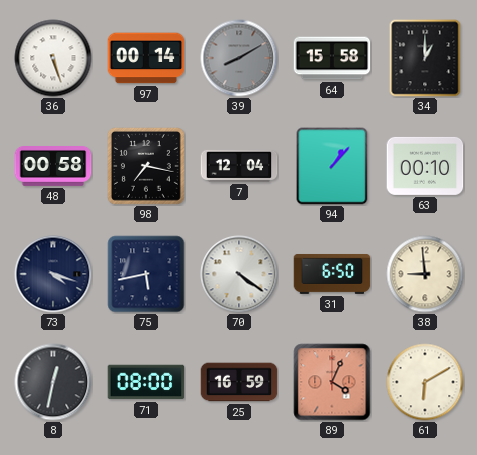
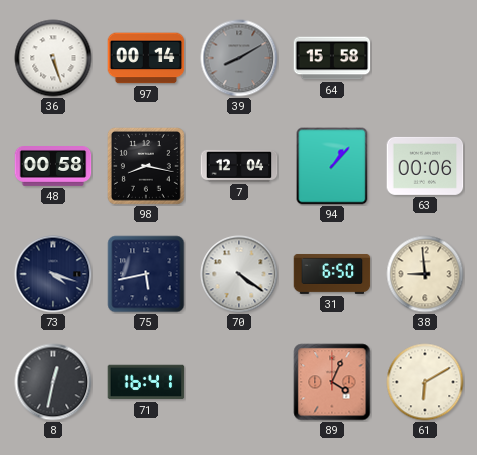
34: 1:00 -> none (425, 58)
98: 7:17 -> 8:17 (146, 166)
63: 00:10 -> 00:06 (425, 166)
71: 08:00 -> 16:41 (146, 382)
25: 16:59 -> none (239, 382)
